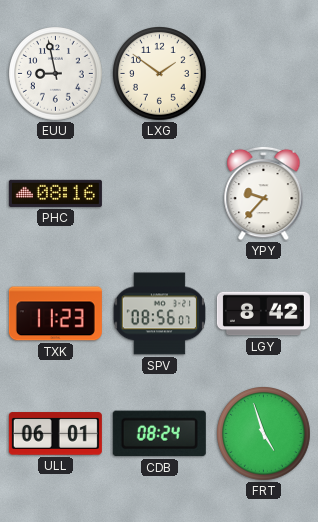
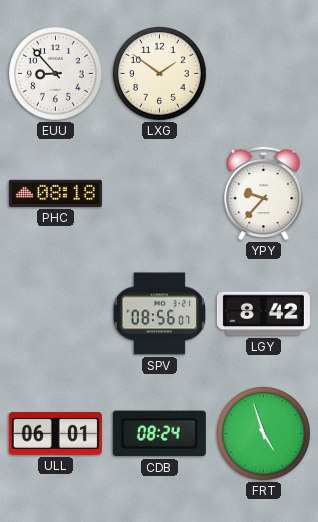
EUU: 8:58 -> 8:53 (56, 74)
PHC: 08:16 -> 08:18 (55, 193)
TXK: 11:23 -> none (55, 314)
